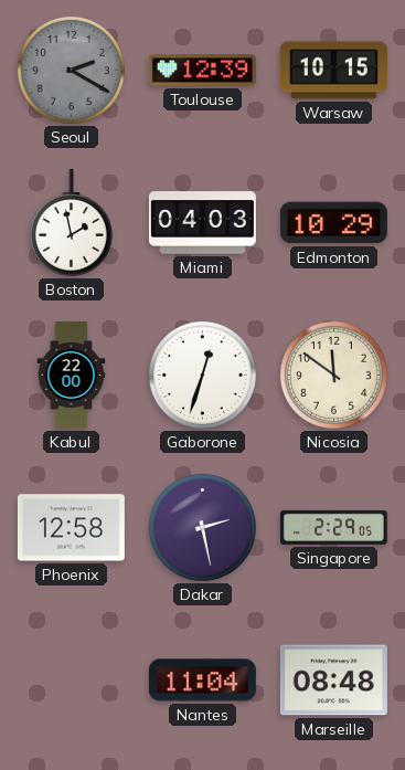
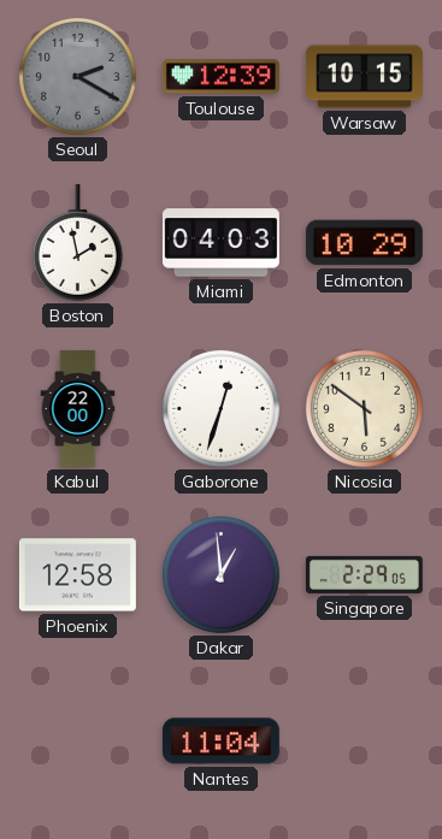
Nicosia: 11:51 -> 5:51 (364, 408)
Dakar: 2:28 -> 12:59 (220, 574)
Marseille: 08:48 -> none (333, 681)
